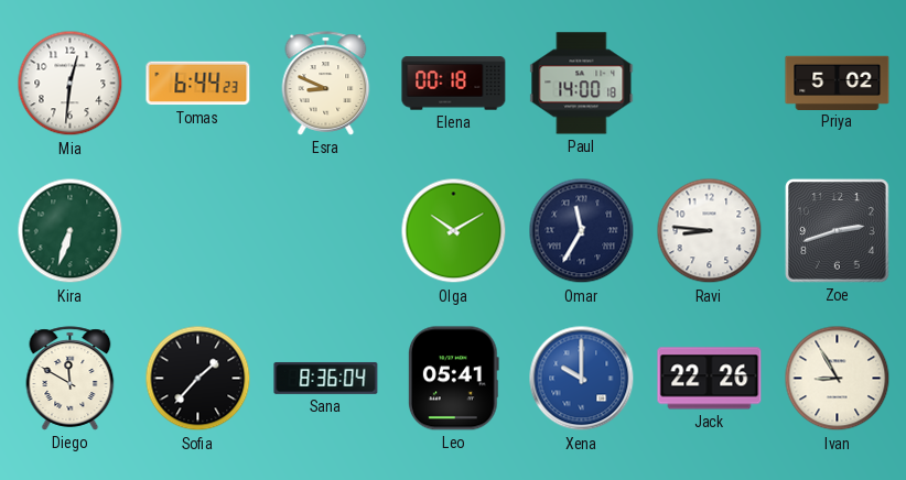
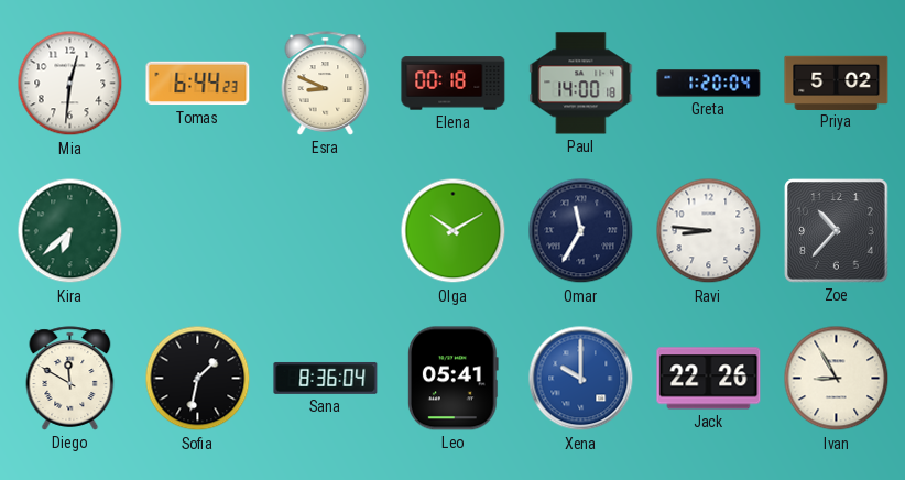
Greta: none -> 1:20 (709, 84)
Kira: 6:33 -> 6:38 (70, 231)
Zoe: 2:42 -> 10:37 (837, 231)
Sofia: 1:37 -> 1:32 (198, 379)
